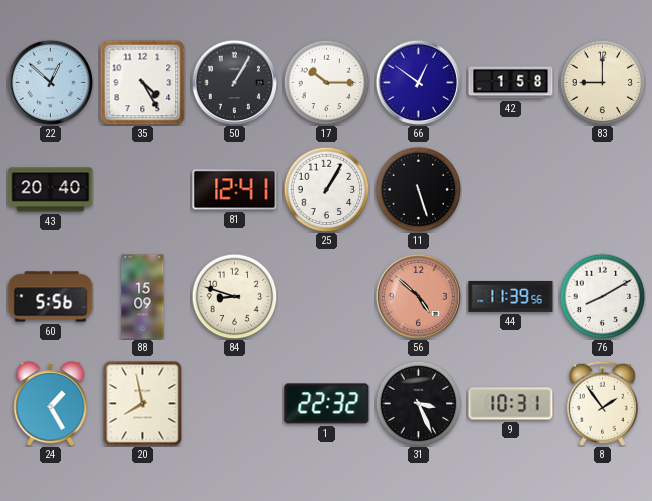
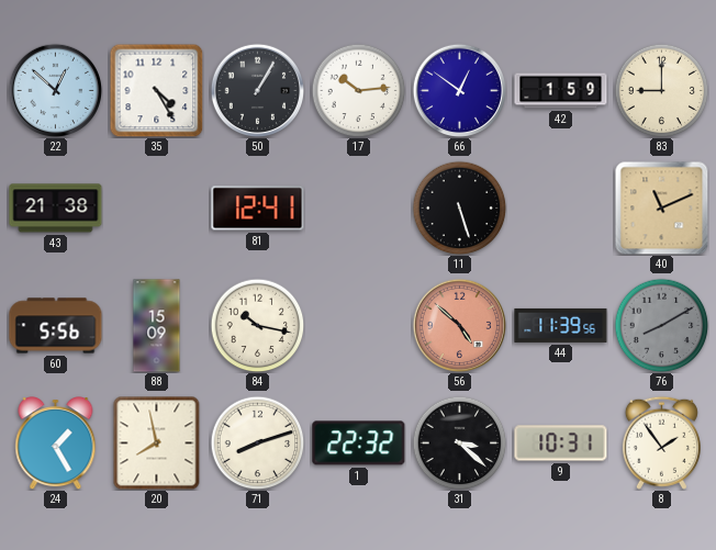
17: 10:15 -> 10:14 (358, 90)
42: 1:58 -> 1:59 (561, 91)
43: 20:40 -> 21:38 (56, 209)
25: 1:05 -> none (326, 189)
40: none -> 11:11 (661, 207)
84: 8:48 -> 10:17 (257, 325)
76 dial: white -> grey (661, 325)
71: none -> 8:12 (257, 442)
31: 3:26 -> 3:22 (459, 442)
